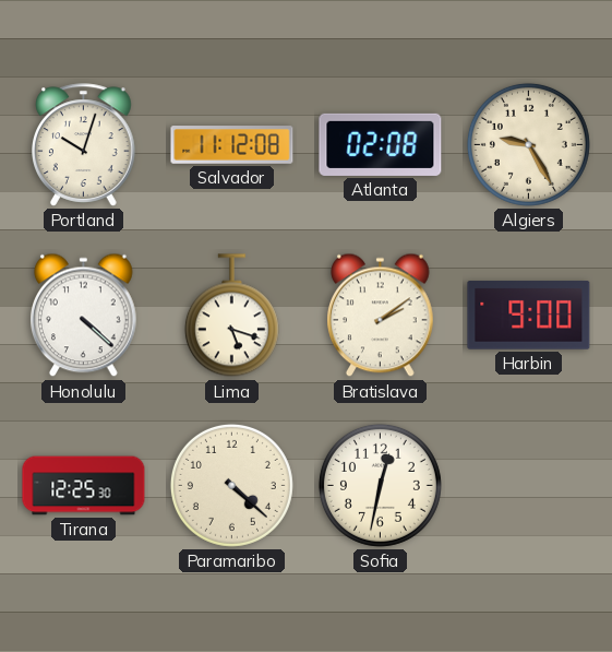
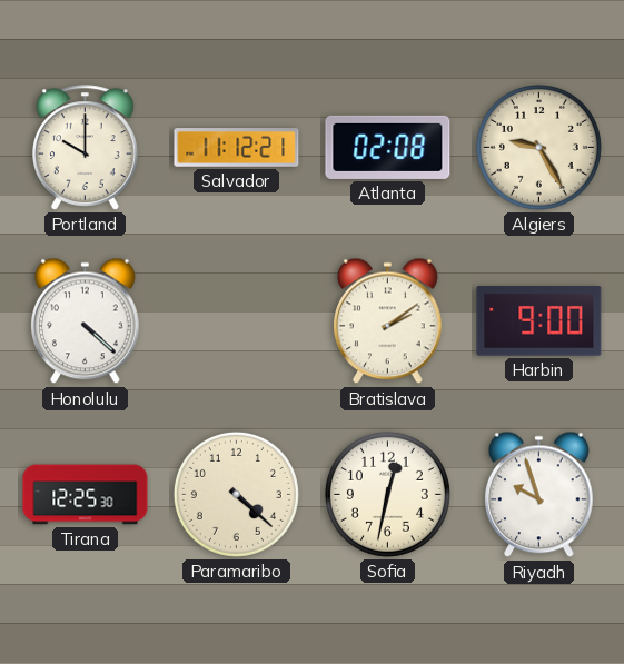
Portland: 10:03 -> 10:00 (86, 148)
Salvador: 11:12:08 -> 11:12:21 (237, 148)
Lima: 5:18 -> none (231, 316)
Riyadh: none -> 9:57 (539, 495)
